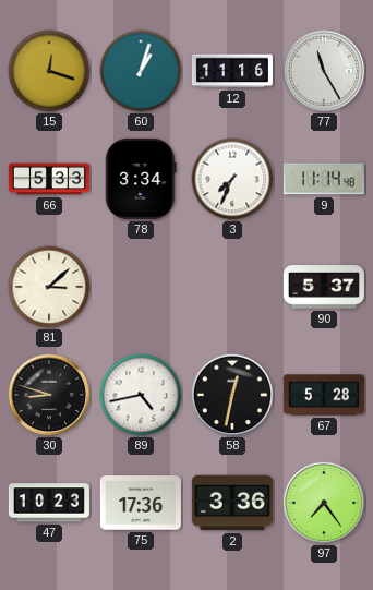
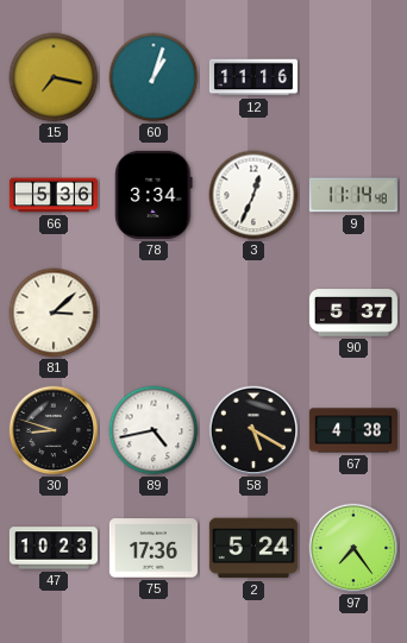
15: 12:18 -> 7:17 (54, 77)
77: 11:25 -> none (324, 71)
66: 5:33 -> 5:36 (54, 195)
3: 7:34 -> 12:34 (253, 195)
58: 12:32 -> 5:20 (253, 430)
67: 5:28 -> 4:38 (353, 430)
2: 3:36 -> 5:24 (253, 548)
